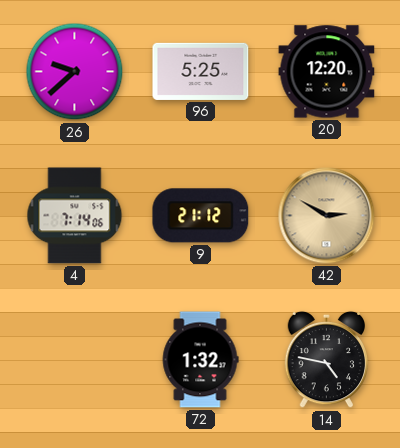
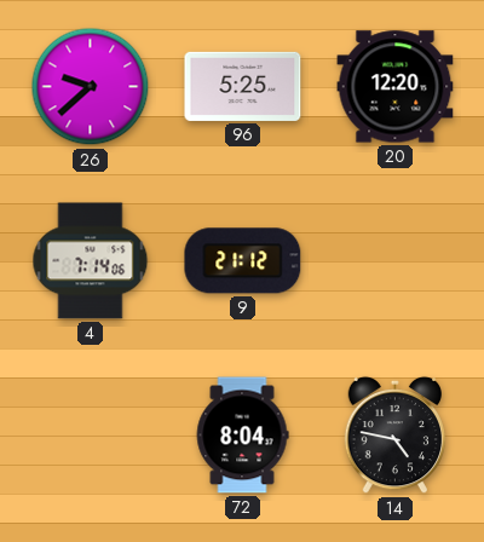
42: 2:50 -> none (327, 216)
72: 1:32 -> 8:04 (242, 436)
